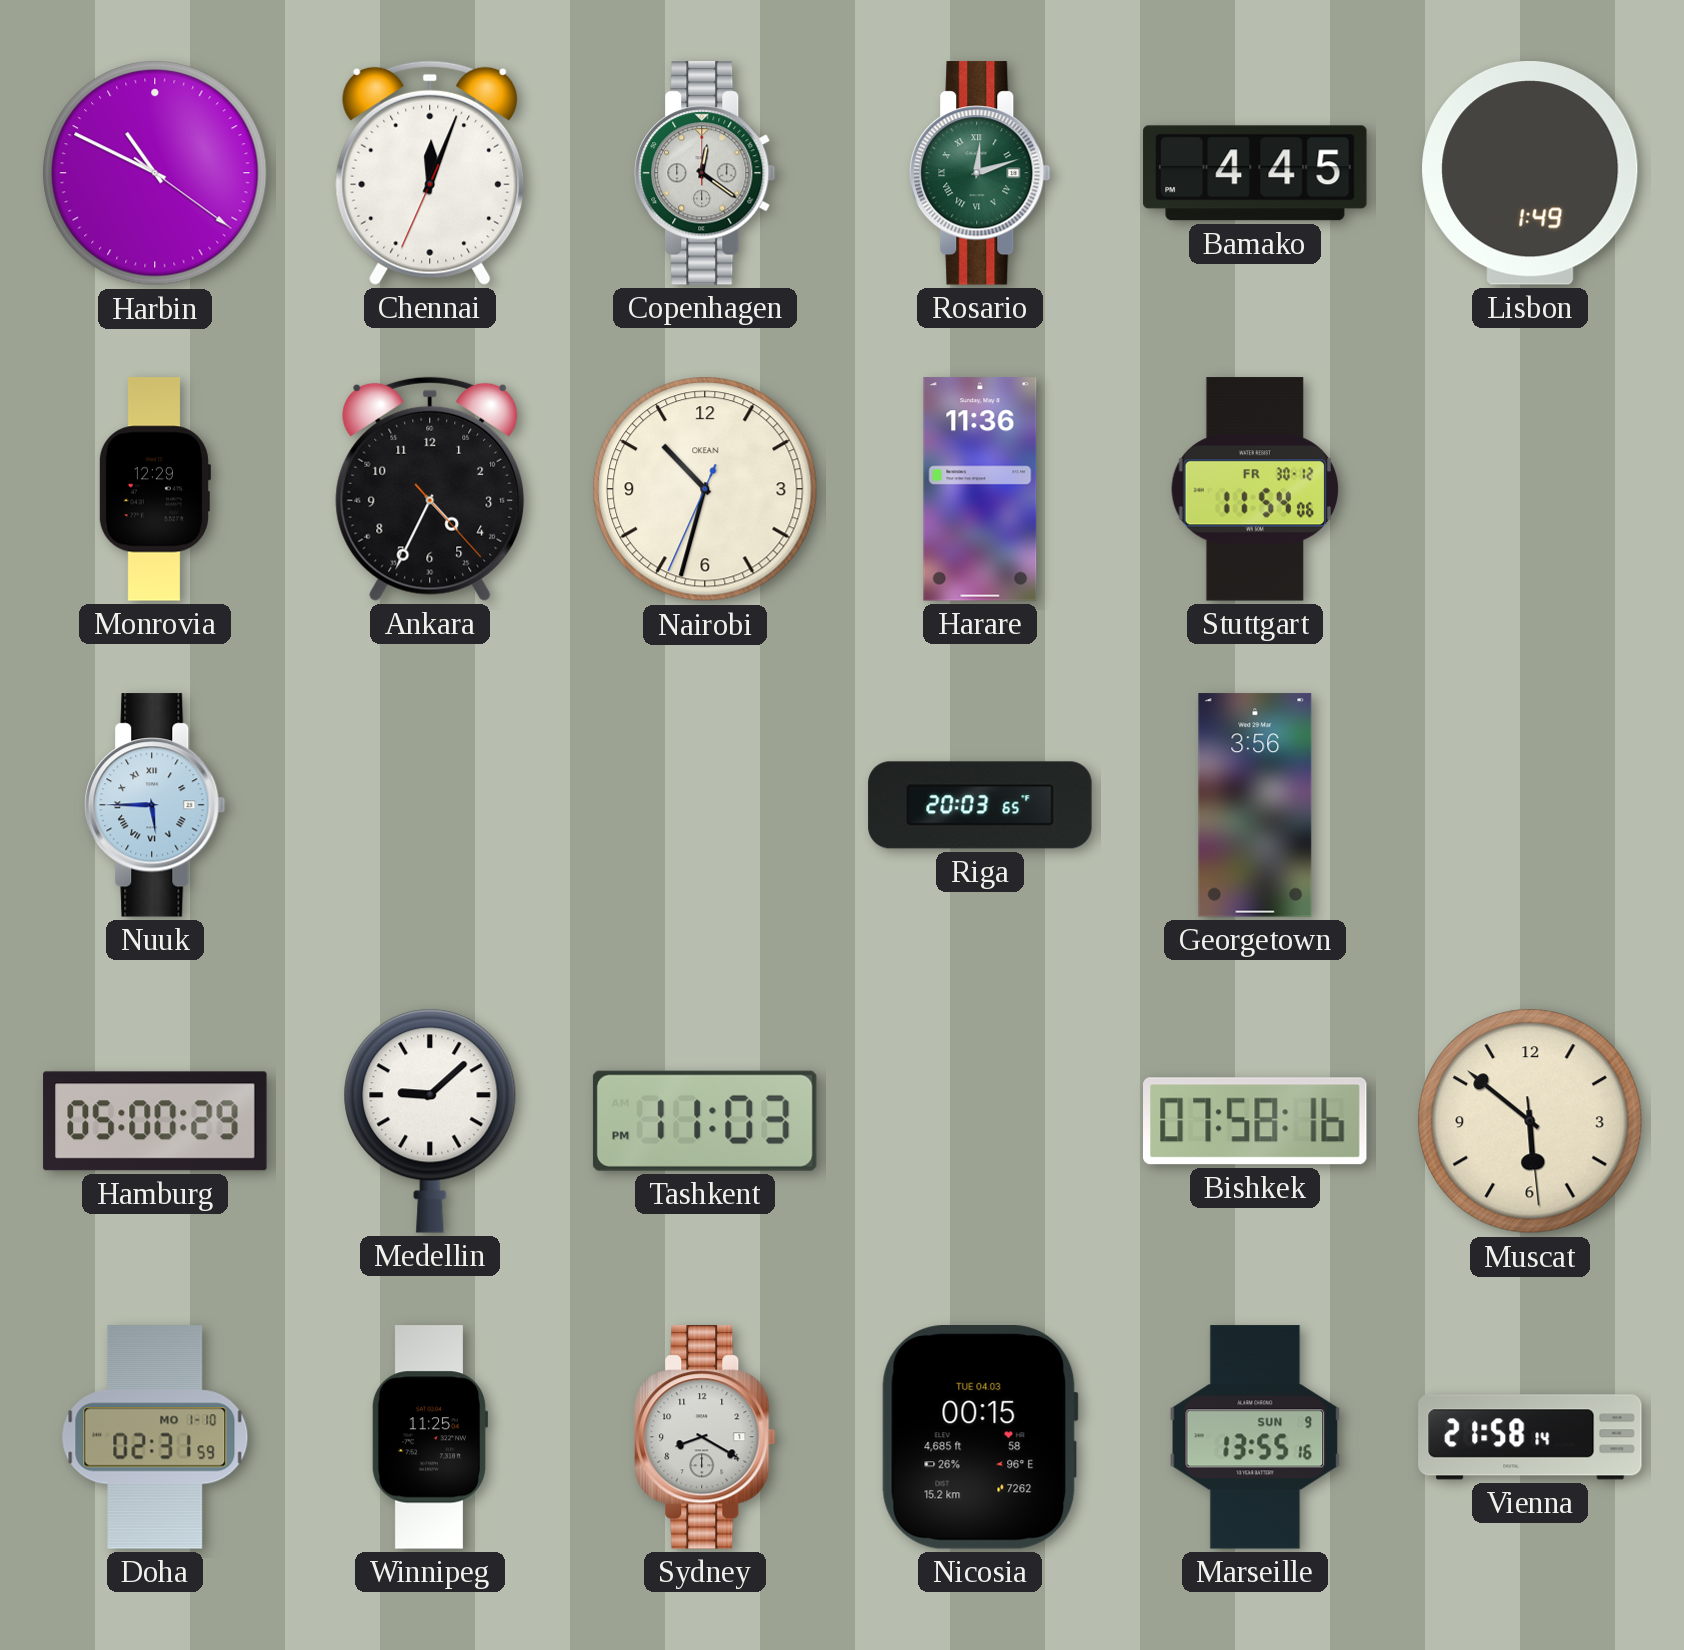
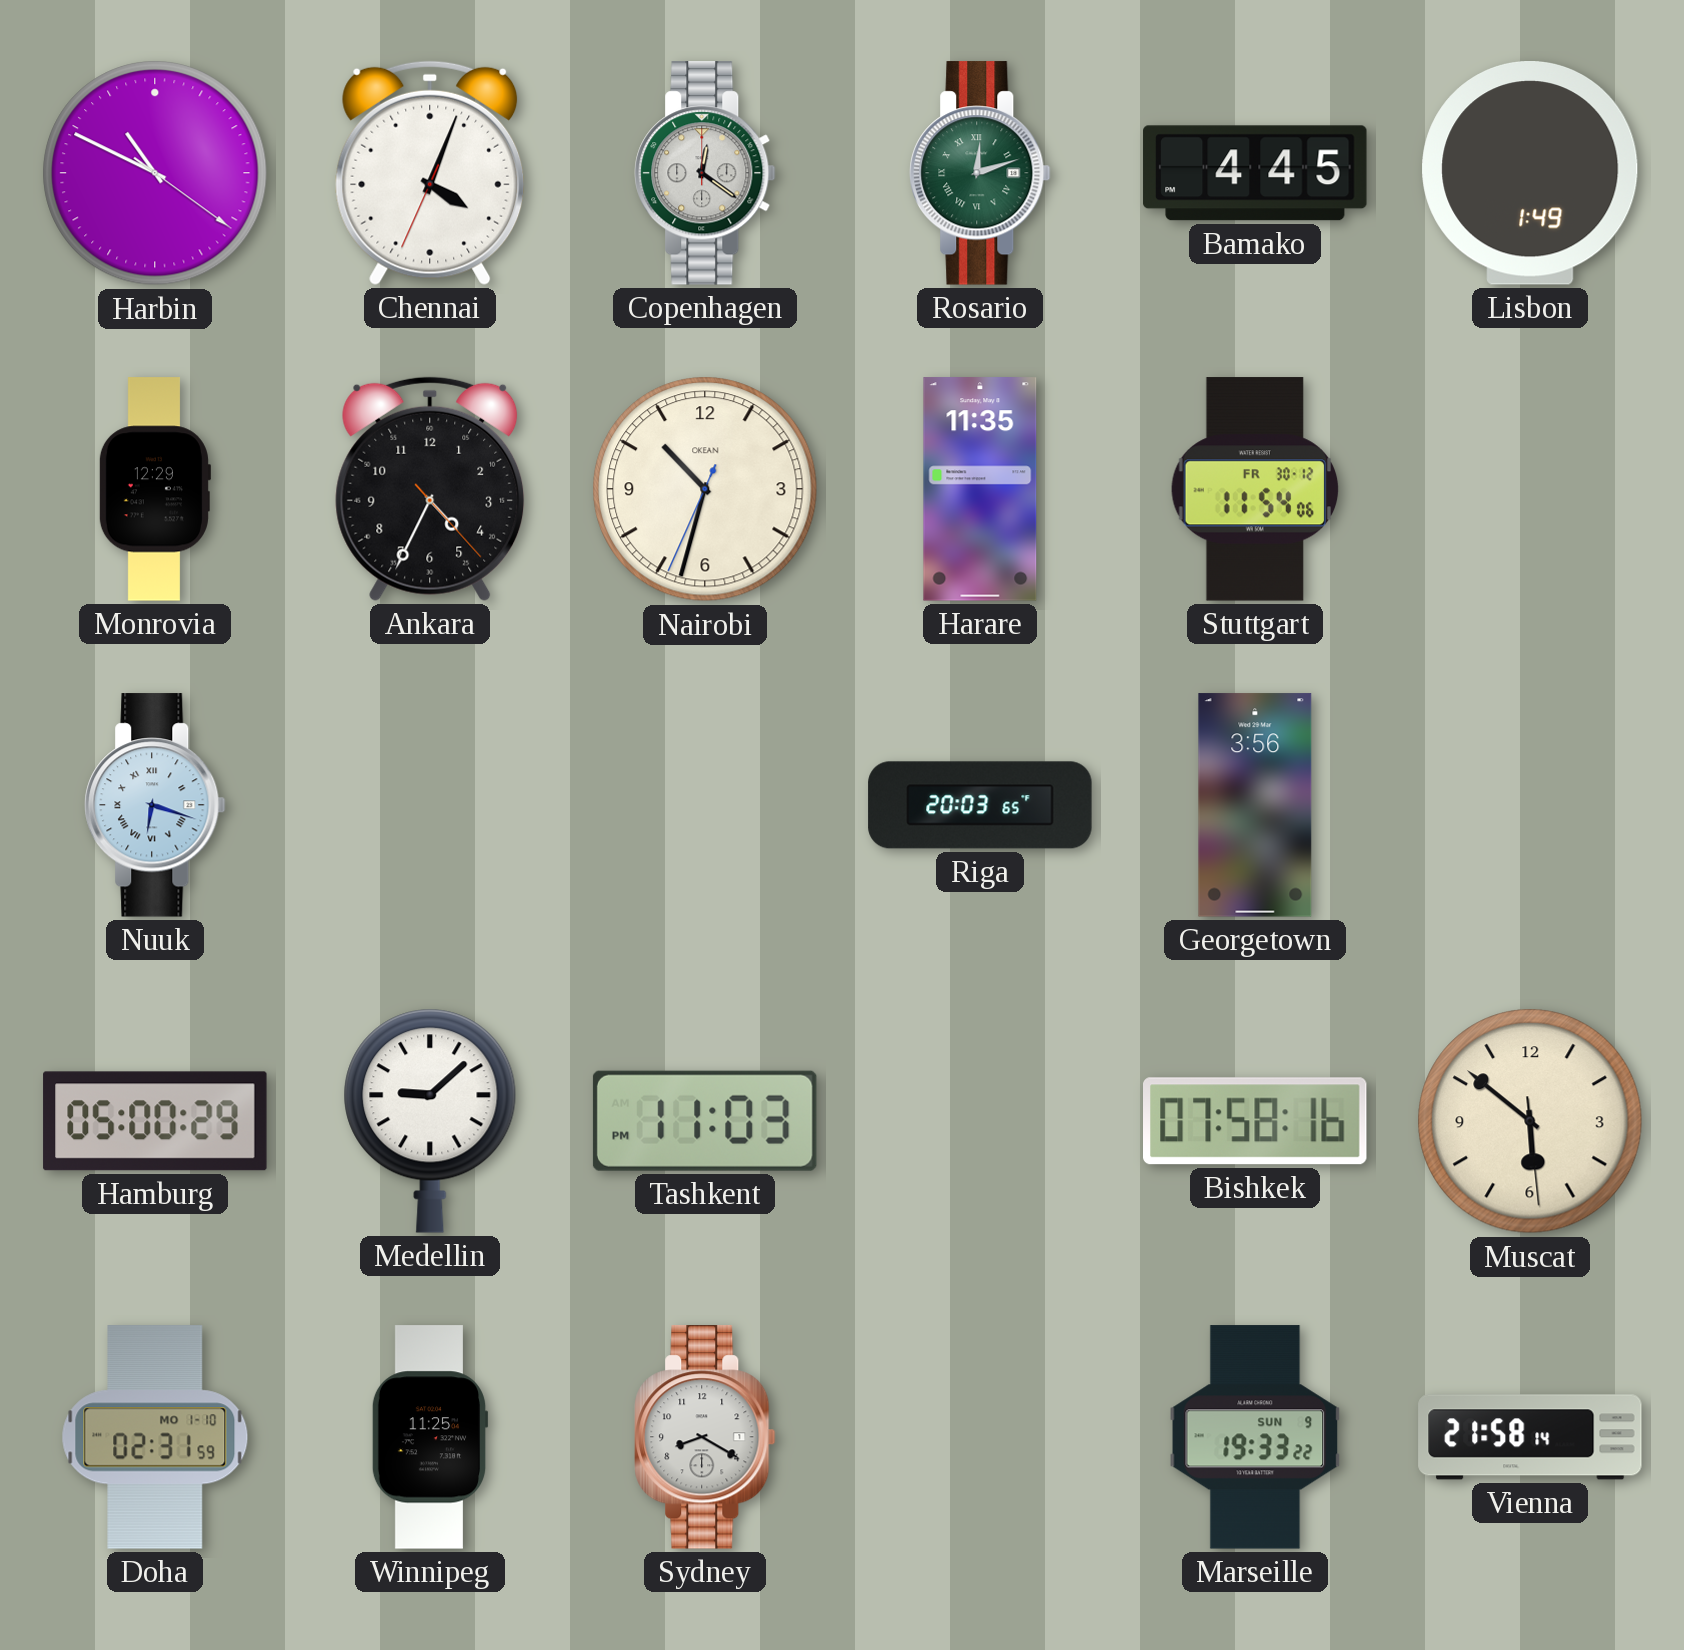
Chennai: 12:03 -> 4:03 (430, 173)
Harare: 11:36 -> 11:35 (980, 489)
Nuuk: 5:45 -> 6:18 (155, 805)
Nicosia: 00:15 -> none (980, 1438)
Marseille: 13:55 -> 19:33 (1255, 1437)
